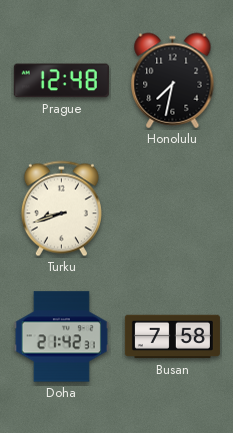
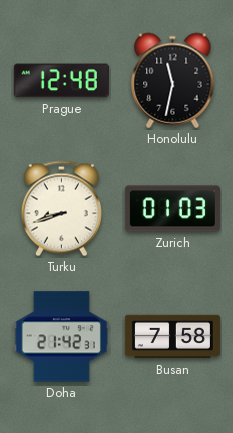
Honolulu: 7:32 -> 11:32 (173, 81)
Zurich: none -> 01:03 (172, 209)
